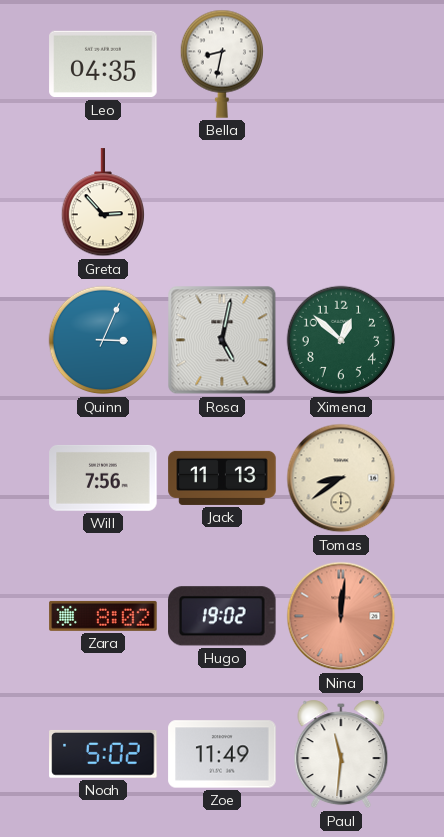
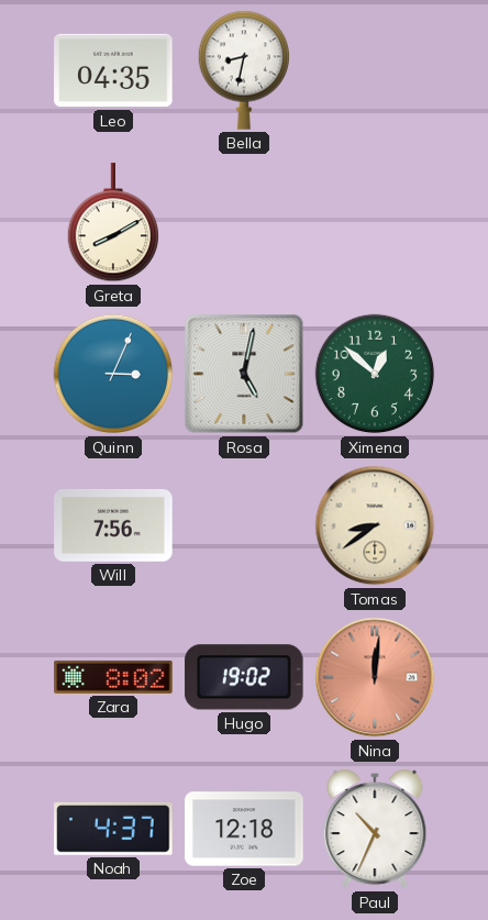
Greta: 2:53 -> 8:10 (112, 223)
Jack: 11:13 -> none (222, 478)
Noah: 5:02 -> 4:37 (113, 829)
Zoe: 11:49 -> 12:18 (244, 829)
Paul: 11:31 -> 10:34 (375, 829)
